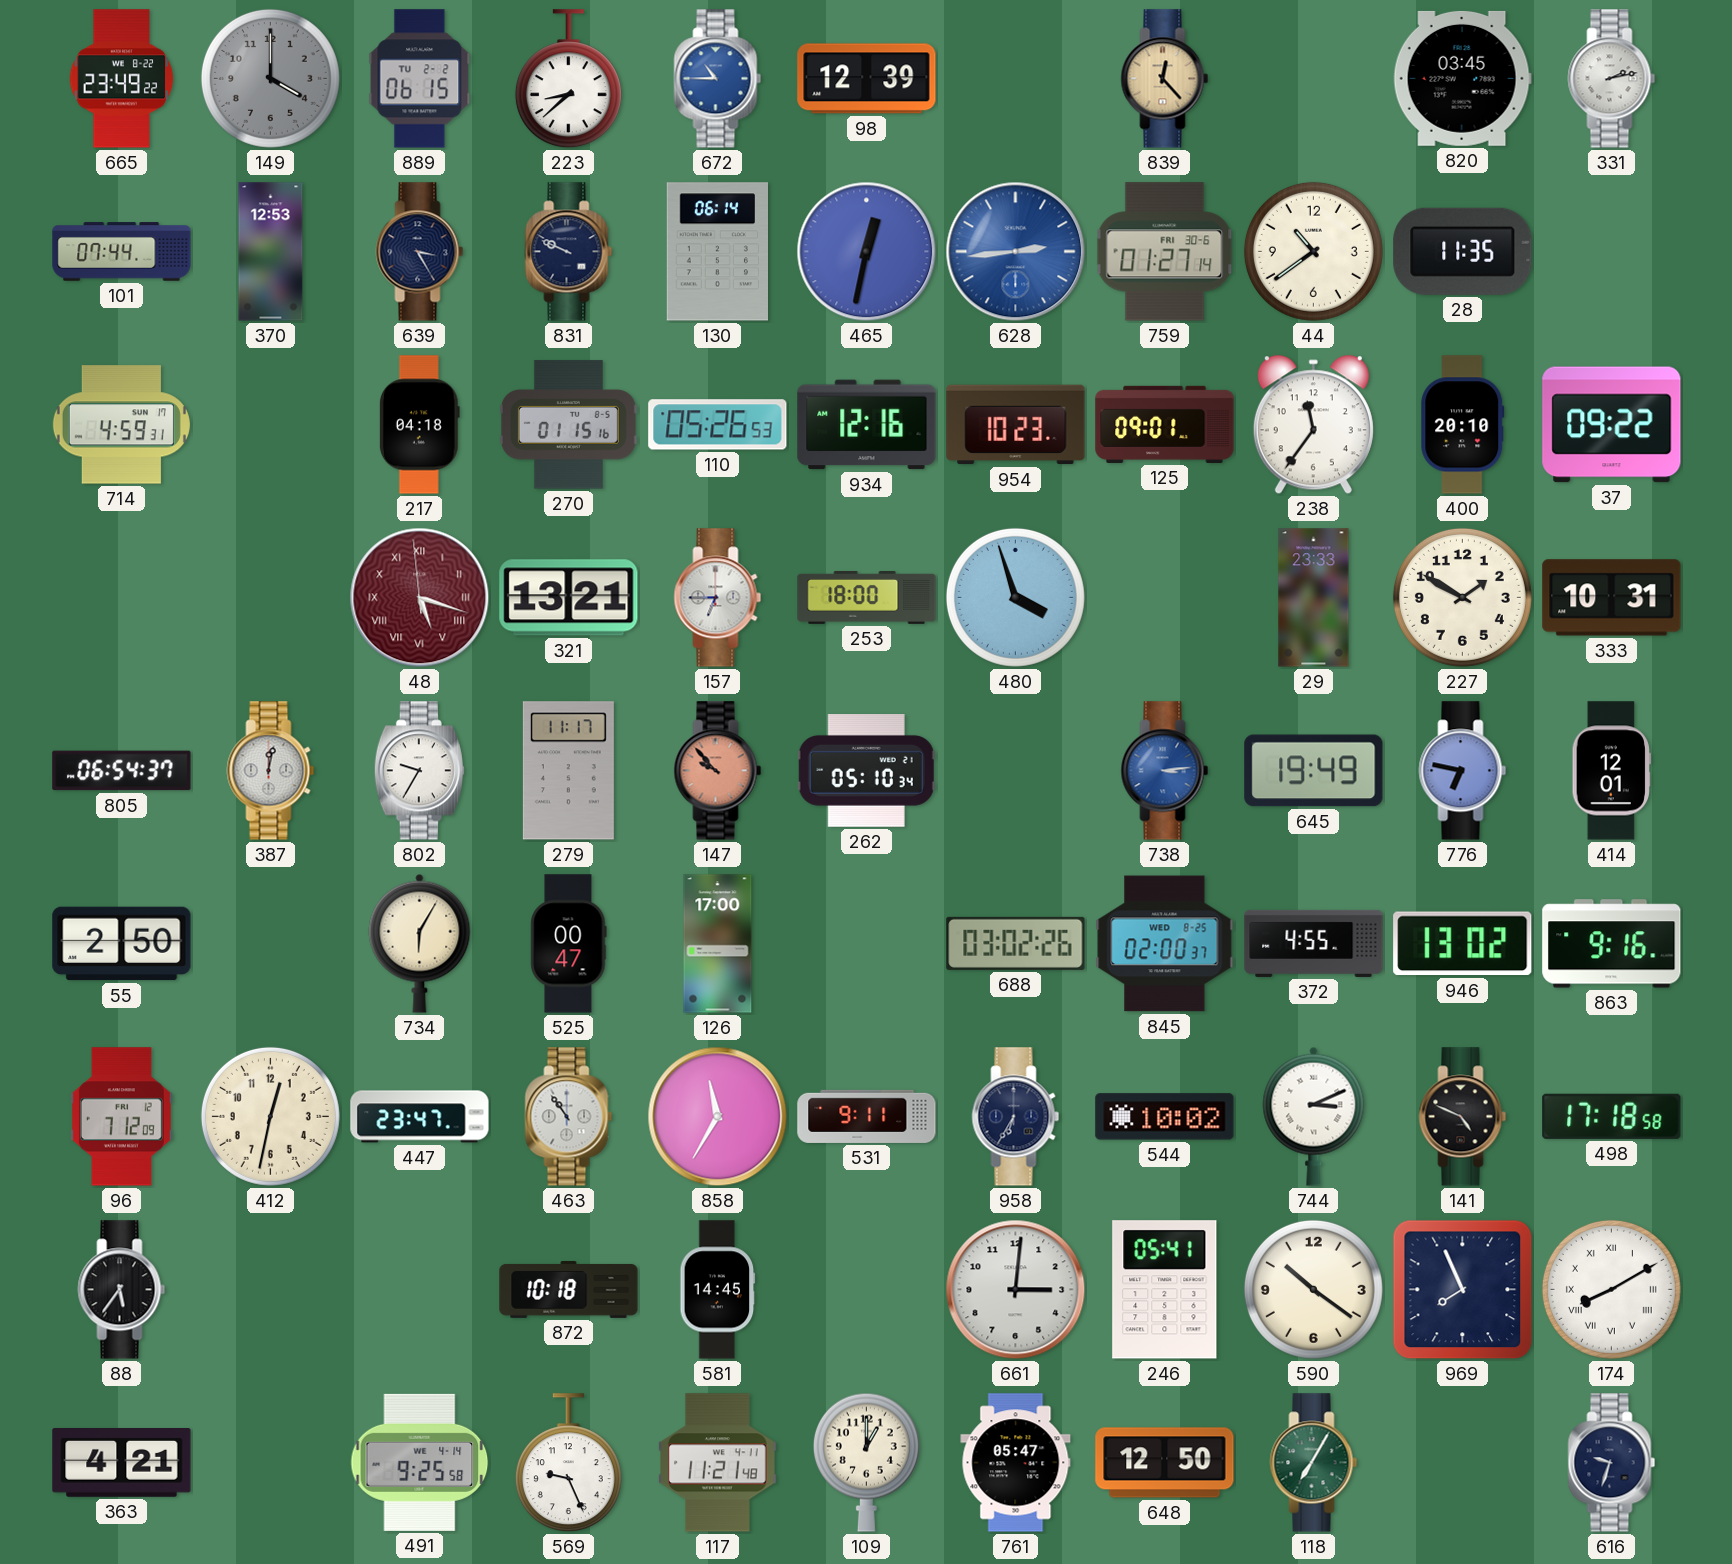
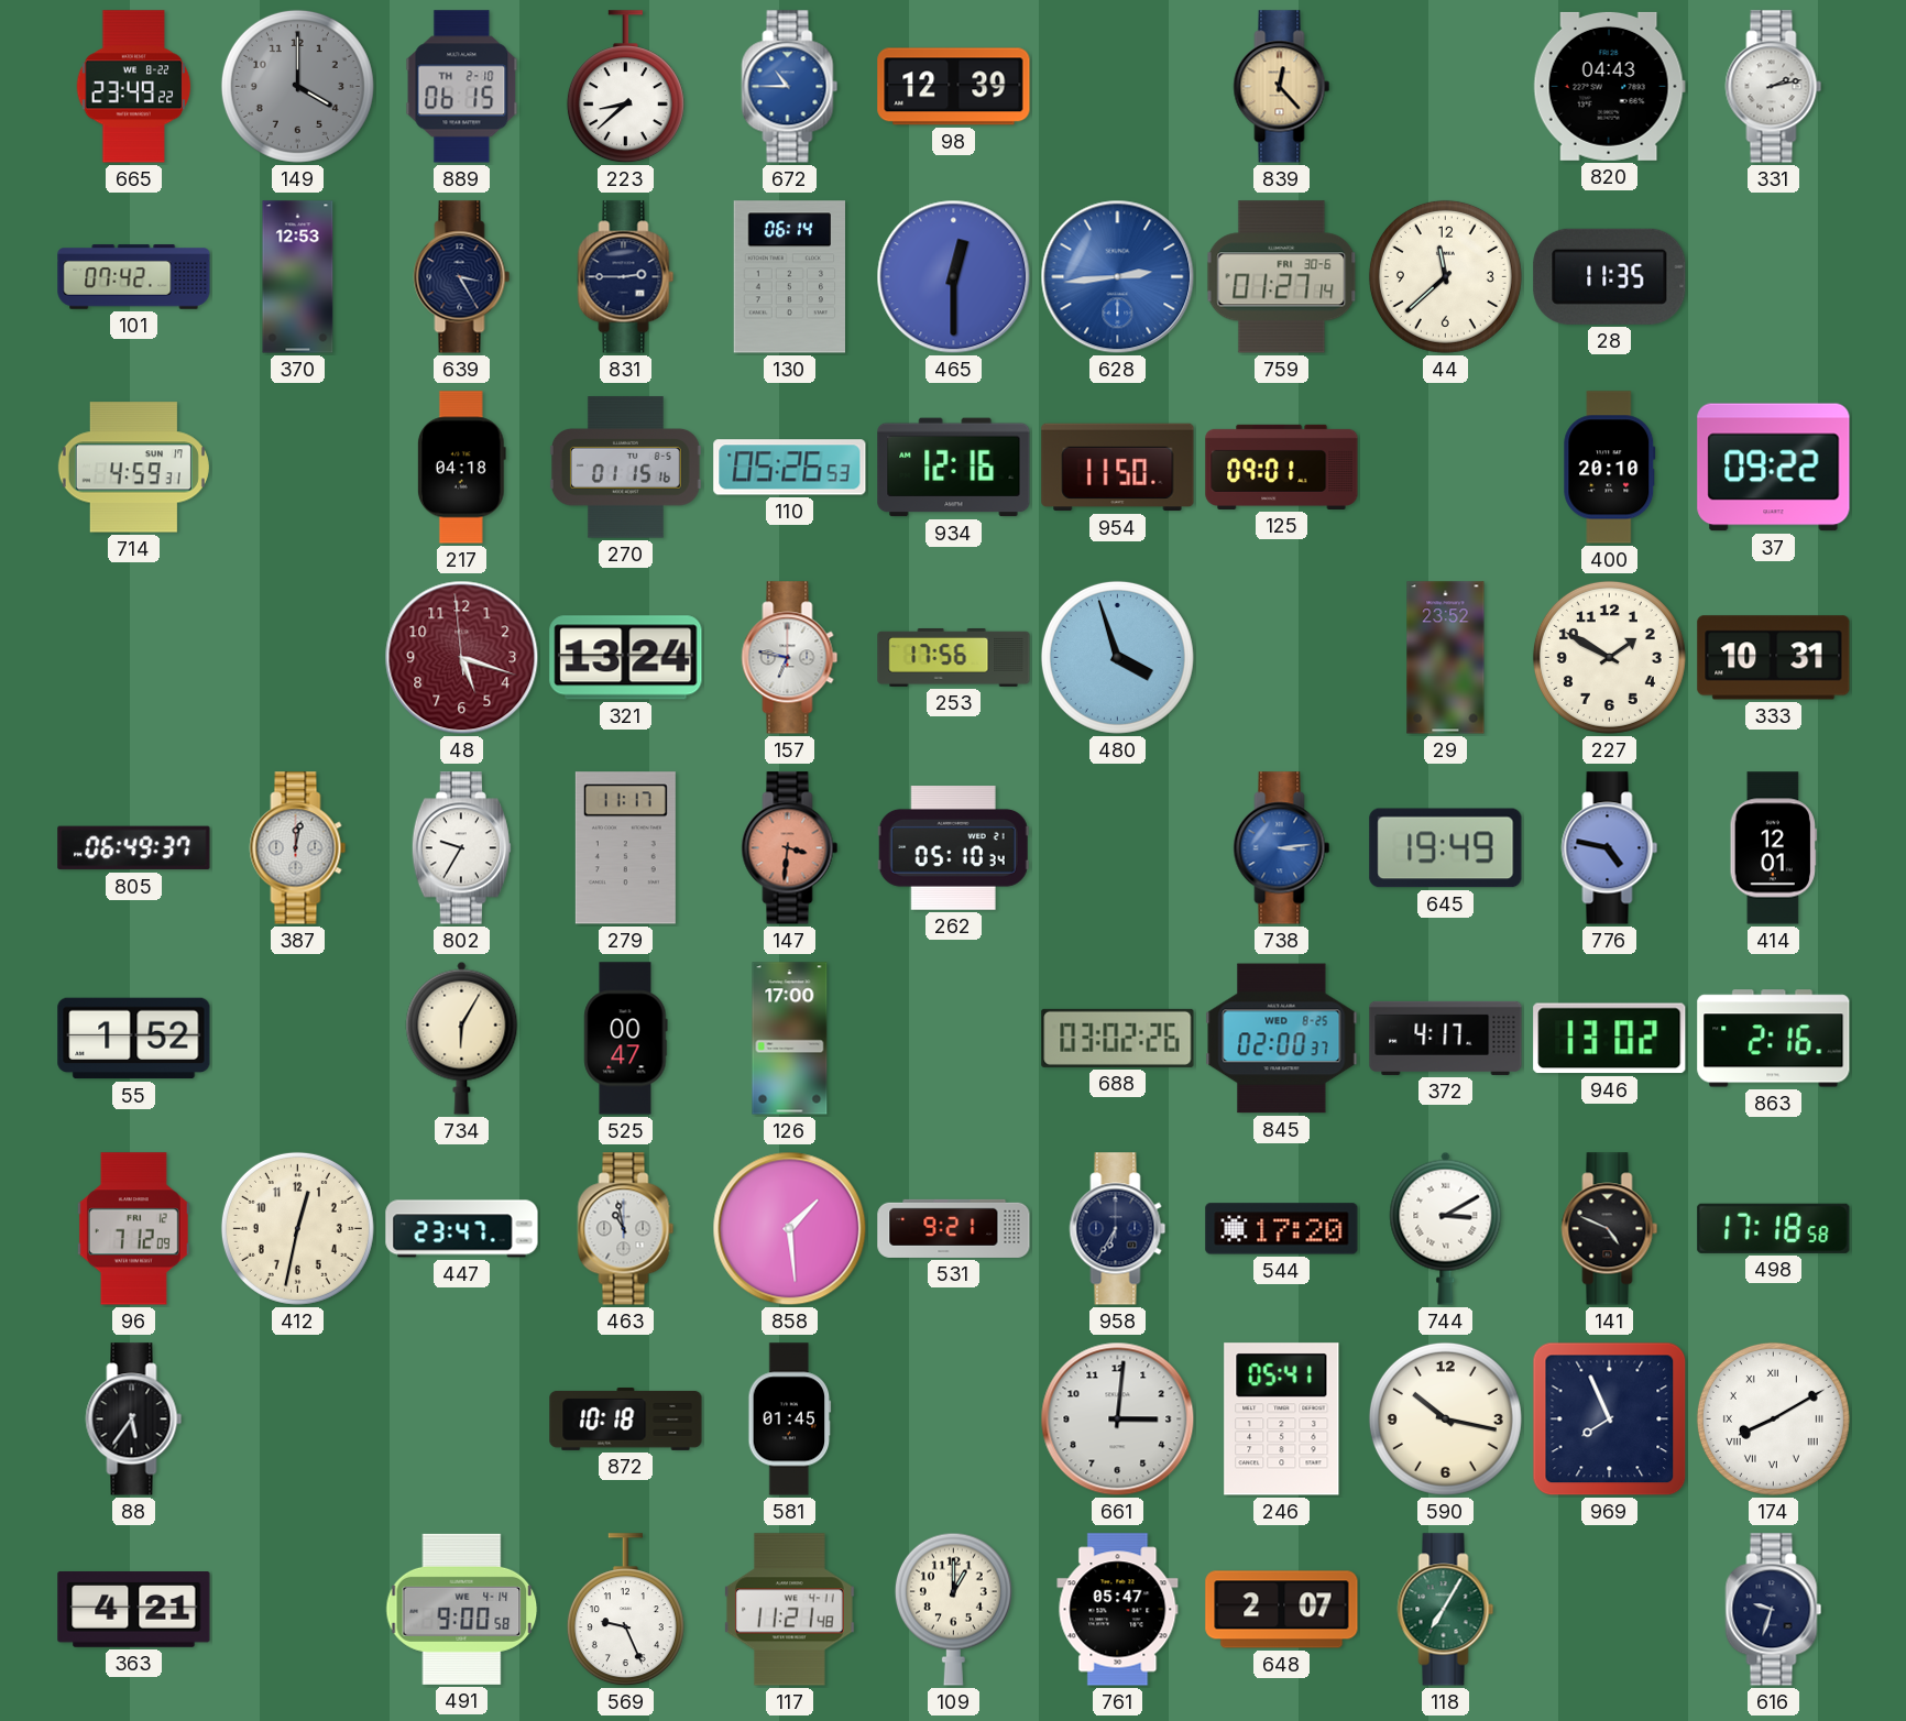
889 date: TU 2-2 -> TH 2-10 (462, 87)
820: 03:45 -> 04:43 (1609, 86)
101: 07:44 -> 07:42 (134, 277)
831: 9:49 -> 2:45 (626, 277)
465: 12:32 -> 12:30 (954, 277)
44: 10:39 -> 11:38 (1445, 276)
954: 10:23 -> 11:50 (1118, 468)
238: 11:36 -> none (1313, 425)
48 numerals: Roman -> Arabic (462, 658)
321: 13:21 -> 13:24 (626, 658)
157: 6:45 -> 6:47 (790, 658)
253: 18:00 -> 17:56 (954, 657)
29: 23:33 -> 23:52 (1446, 658)
805: 06:54 -> 06:49 (134, 848)
147: 9:53 -> 3:31 (790, 848)
776: 6:47 -> 4:47 (1610, 848)
55: 2:50 -> 1:52 (134, 1039)
372: 4:55 -> 4:17 (1446, 1038)
863: 9:16 -> 2:16 (1774, 1039)
463: 10:54 -> 10:58 (626, 1229)
858: 11:35 -> 1:29 (790, 1229)
531: 9:11 -> 9:21 (954, 1228)
544: 10:02 -> 17:20 (1282, 1229)
744: 3:11 -> 3:10 (1446, 1228)
581: 14:45 -> 01:45 (790, 1419)
590: 10:21 -> 10:17 (1445, 1418)
491: 9:25 -> 9:00 (462, 1609)
648: 12:50 -> 2:07 (1282, 1610)
